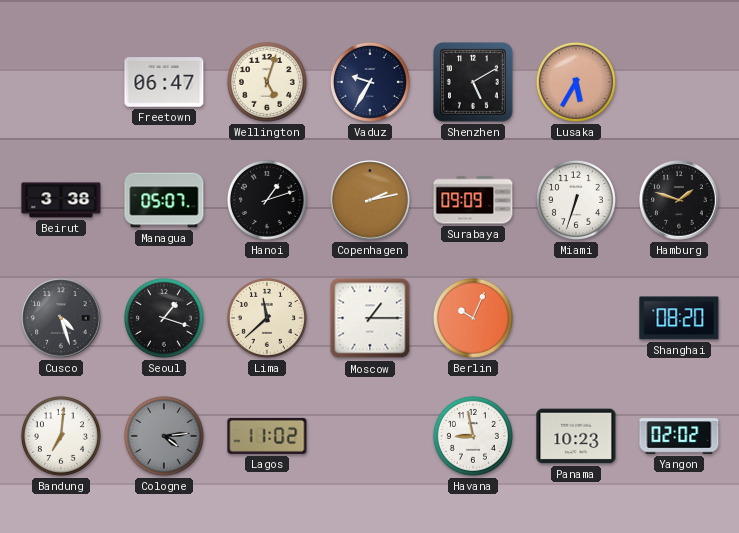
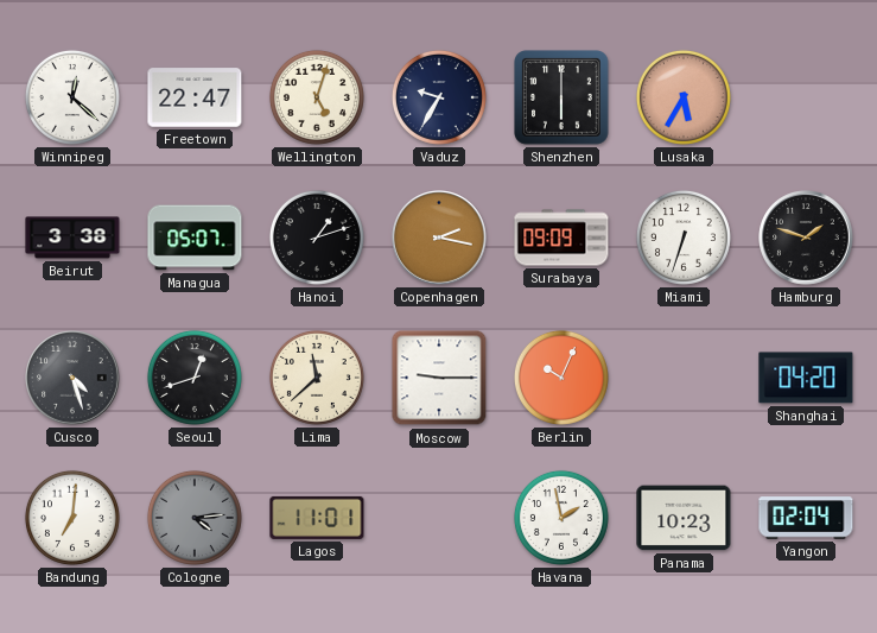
Winnipeg: none -> 12:22 (72, 97)
Freetown: 06:47 -> 22:47 (195, 97)
Shenzhen: 5:10 -> 6:00 (563, 99)
Copenhagen: 2:13 -> 2:17 (439, 238)
Seoul: 1:18 -> 12:42 (195, 378)
Moscow: 1:15 -> 9:15 (439, 378)
Shanghai: 08:20 -> 04:20 (806, 378)
Lagos: 11:02 -> 11:01 (317, 518)
Havana: 8:58 -> 1:58 (561, 518)
Yangon: 02:02 -> 02:04 (806, 518)
